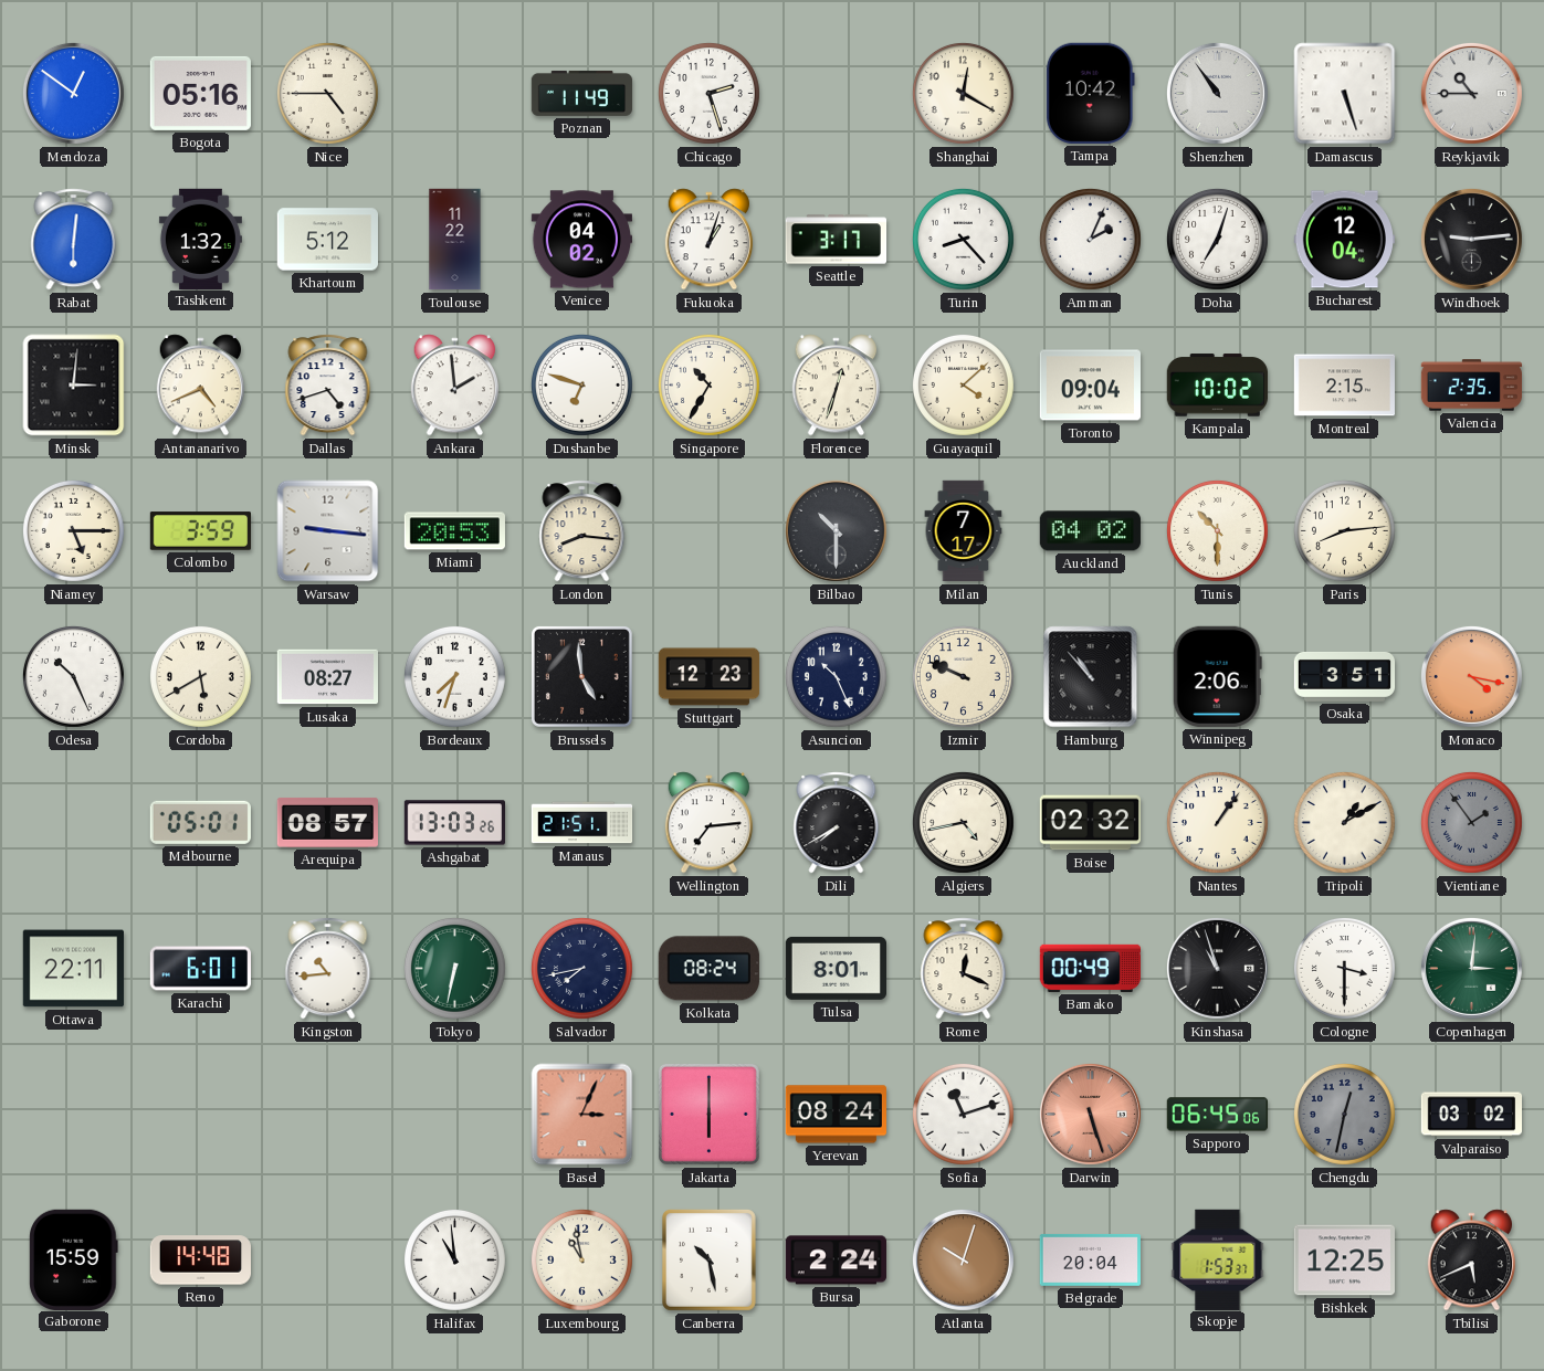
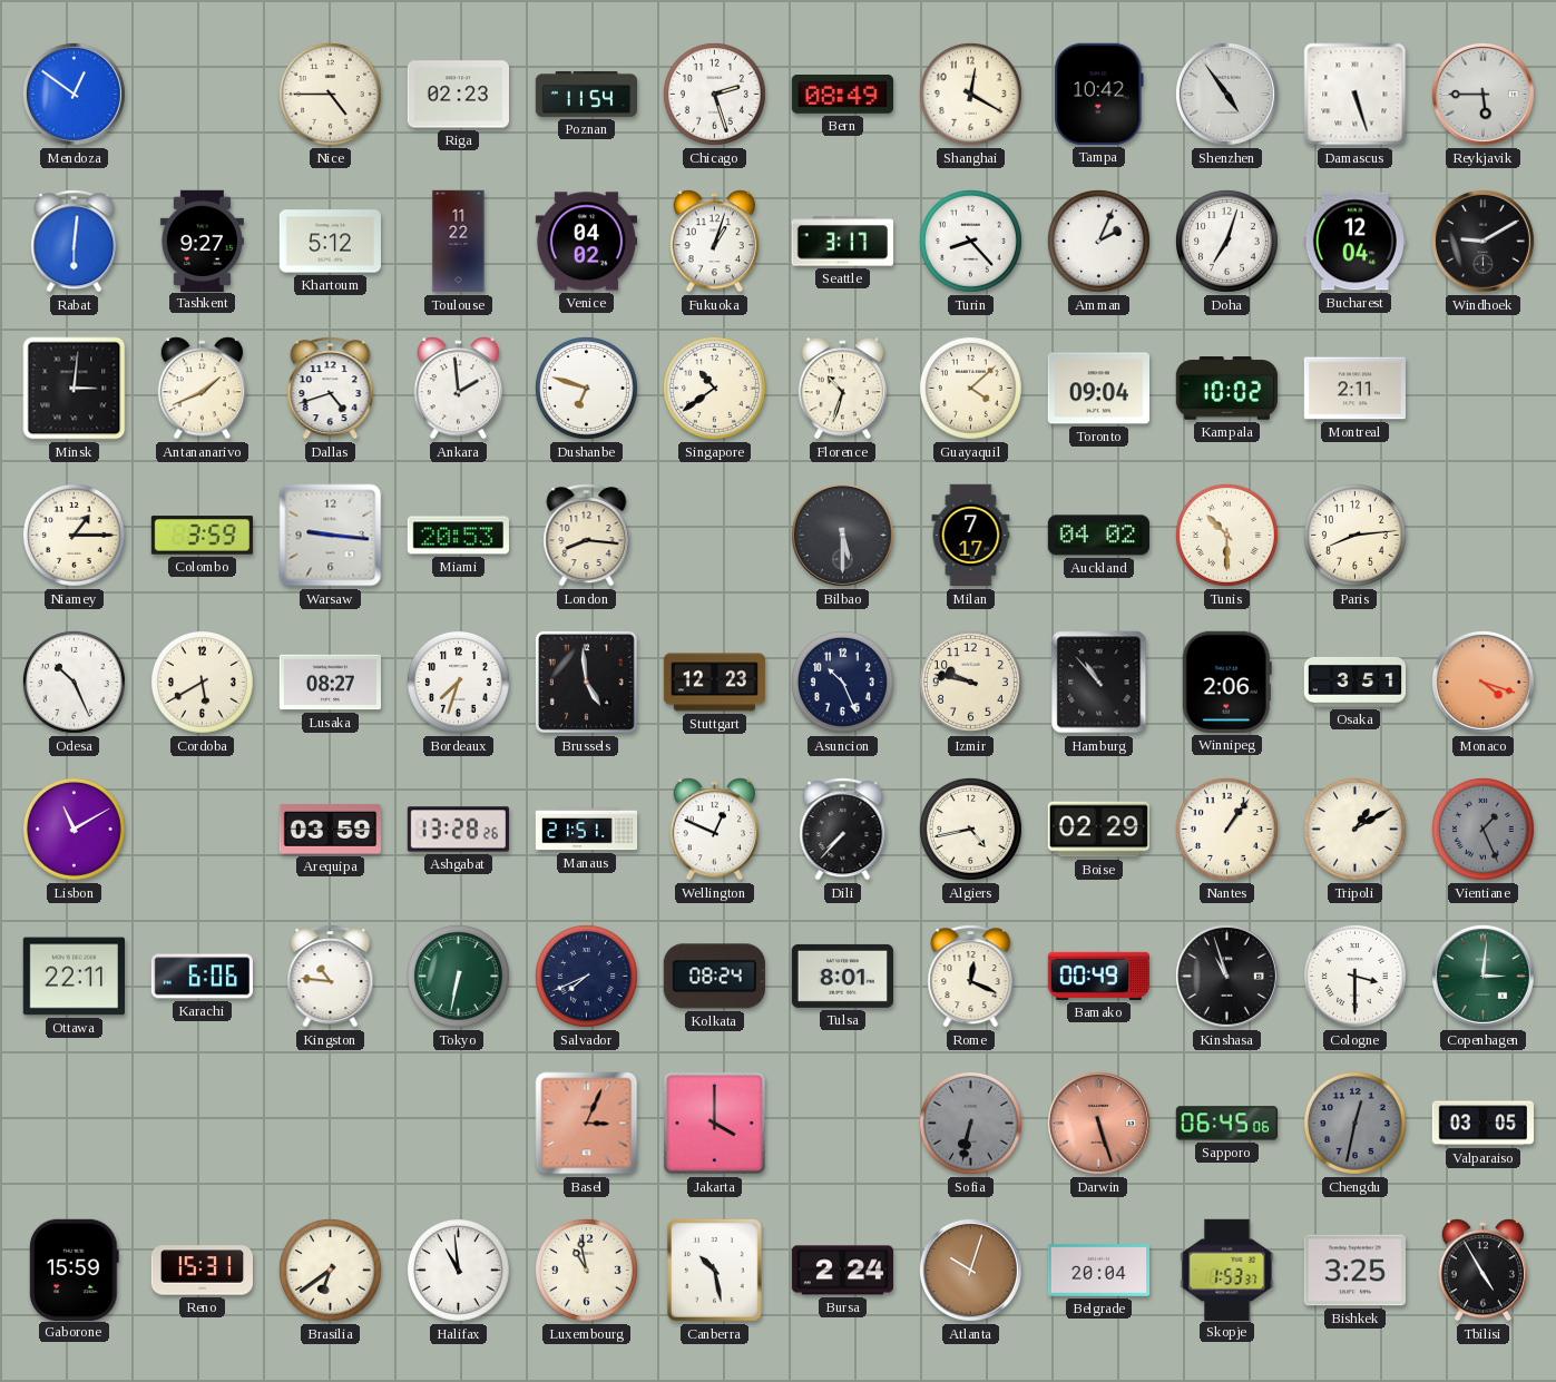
Bogota: 05:16 -> none (200, 93)
Riga: none -> 02:23 (458, 95)
Poznan: 11:49 -> 11:54 (587, 94)
Bern: none -> 08:49 (842, 95)
Shenzhen: 10:54 -> 4:54 (1226, 94)
Reykjavik: 10:45 -> 5:45 (1482, 94)
Tashkent: 1:32 -> 9:27 (202, 241)
Windhoek: 9:14 -> 9:10 (1482, 241)
Antananarivo: 4:41 -> 1:41 (203, 389)
Singapore: 10:35 -> 10:39 (714, 388)
Florence: 12:33 -> 10:33 (843, 389)
Montreal: 2:15 -> 2:11 (1354, 389)
Valencia: 2:35 -> none (1472, 386)
Niamey: 5:15 -> 1:15 (74, 535)
Bilbao: 10:30 -> 5:30 (842, 535)
Izmir: 9:49 -> 9:47 (970, 682)
Monaco: 4:17 -> 4:18 (1482, 682)
Lisbon: none -> 11:10 (74, 829)
Melbourne: 05:01 -> none (200, 822)
Arequipa: 08:57 -> 03:59 (331, 829)
Ashgabat: 13:03 -> 13:28 (458, 830)
Wellington: 7:14 -> 12:49 (715, 830)
Dili: 7:40 -> 7:37 (843, 830)
Boise: 02:32 -> 02:29 (1098, 830)
Vientiane: 1:54 -> 1:26 (1482, 829)
Karachi: 6:01 -> 6:06 (202, 977)
Kingston: 10:44 -> 10:46 (331, 977)
Salvador: 7:43 -> 7:41 (586, 976)
Jakarta: 6:00 -> 4:00 (714, 1123)
Yerevan: 08:24 -> none (836, 1115)
Sofia: 11:12 -> 6:32 (970, 1123)
Sofia dial: white -> grey (970, 1123)
Valparaiso: 03:02 -> 03:05 (1482, 1124)
Reno: 14:48 -> 15:31 (202, 1271)
Brasilia: none -> 6:39 (330, 1270)
Bishkek: 12:25 -> 3:25 (1354, 1271)
Tbilisi: 5:41 -> 4:55 (1484, 1271)
